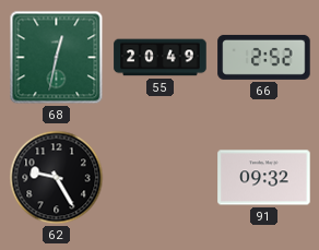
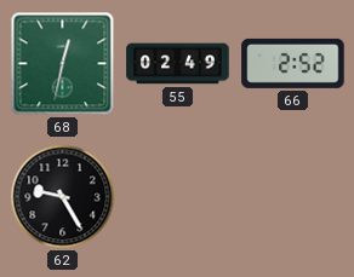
55: 20:49 -> 02:49 (178, 64)
91: 09:32 -> none (264, 178)
